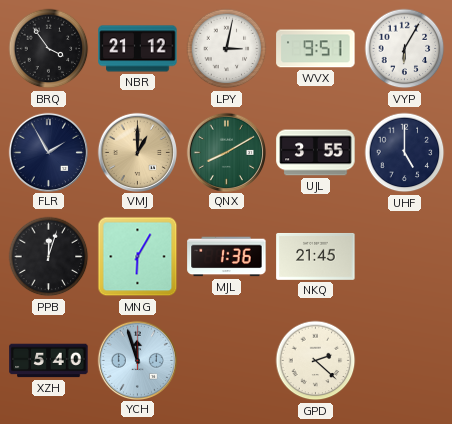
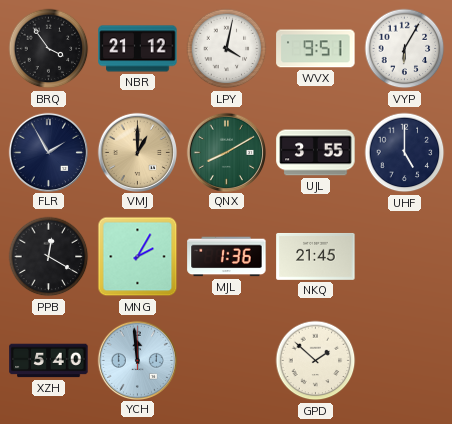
LPY: 3:02 -> 4:02 (227, 49)
PPB: 12:03 -> 12:20 (49, 257)
MNG: 6:05 -> 2:05 (138, 257)
YCH: 11:57 -> 11:59 (137, 360)
GPD: 2:22 -> 1:52 (316, 361)
